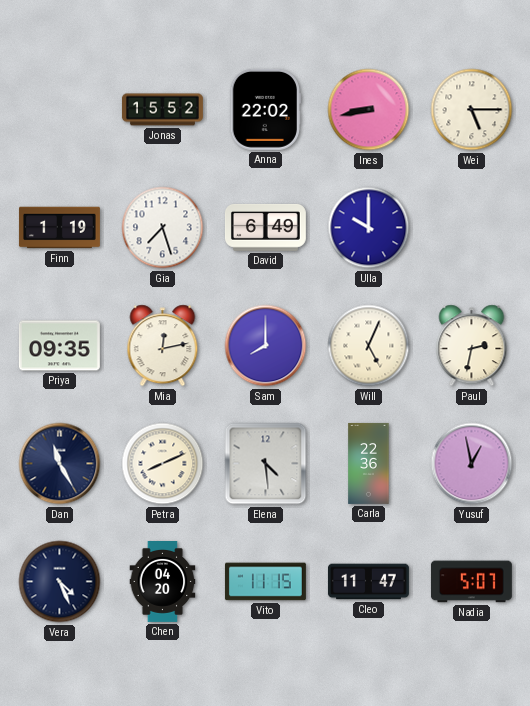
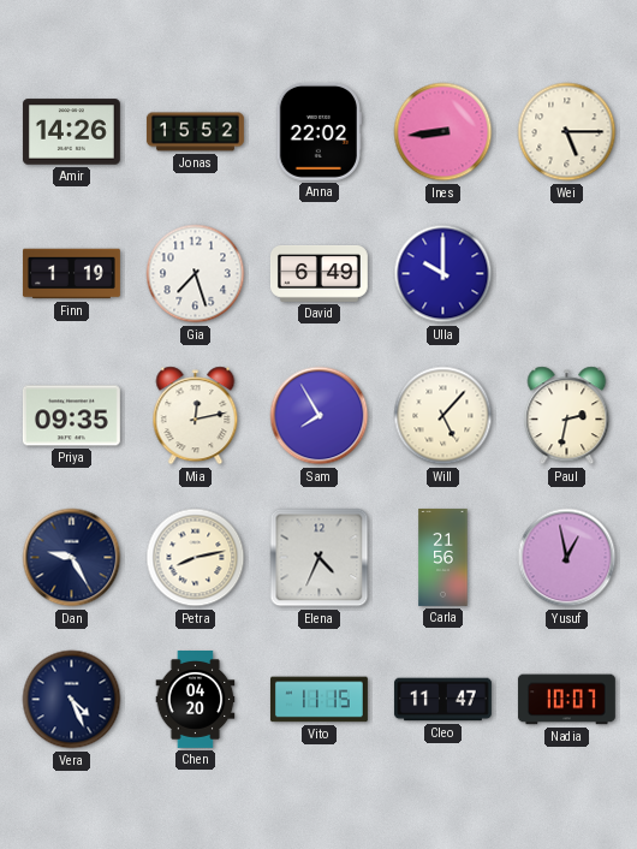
Amir: none -> 14:26 (71, 132)
Ines: 8:43 -> 8:44 (443, 132)
Sam: 8:00 -> 7:55 (320, 416)
Will: 5:04 -> 5:07 (443, 416)
Dan: 11:25 -> 9:25 (72, 558)
Petra: 8:11 -> 8:13 (196, 558)
Elena: 4:29 -> 4:34 (320, 558)
Carla: 22:36 -> 21:56 (443, 558)
Nadia: 5:07 -> 10:07 (566, 700)
